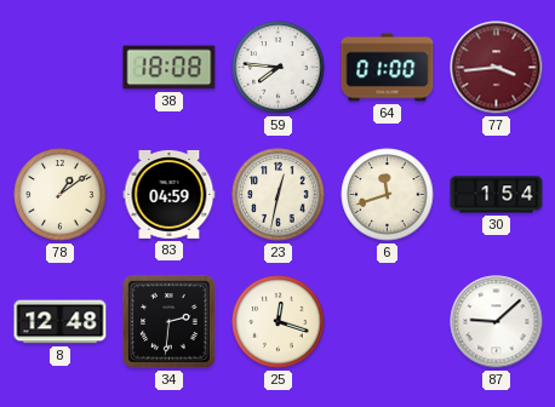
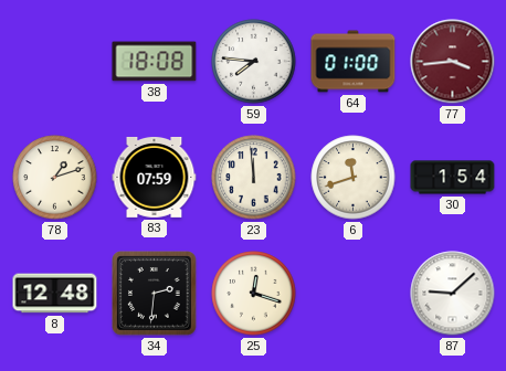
78: 1:09 -> 1:12 (55, 178)
83: 04:59 -> 07:59 (155, 177)
23: 12:32 -> 11:59 (254, 178)
